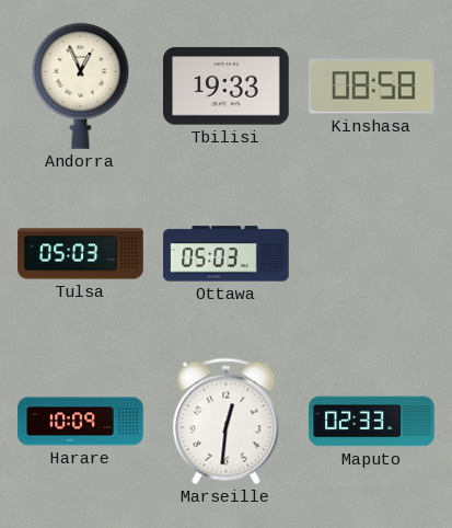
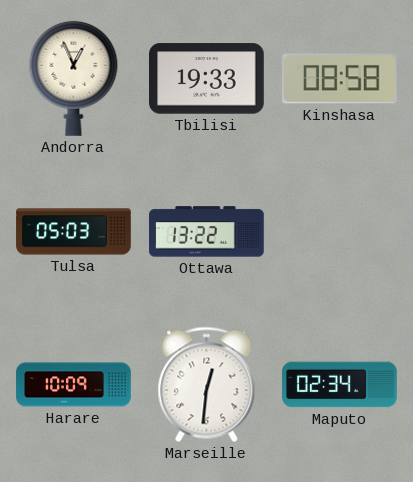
Ottawa: 05:03 -> 13:22 (207, 232)
Maputo: 02:33 -> 02:34 (340, 385)
